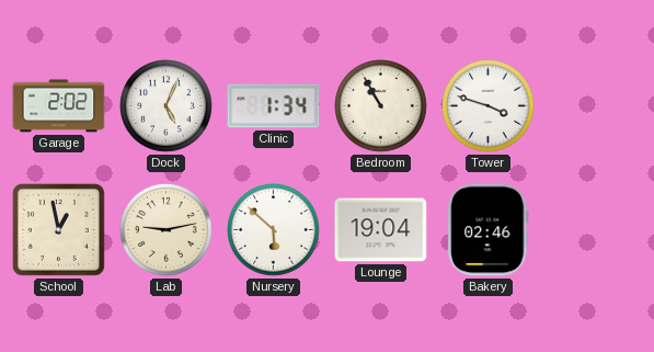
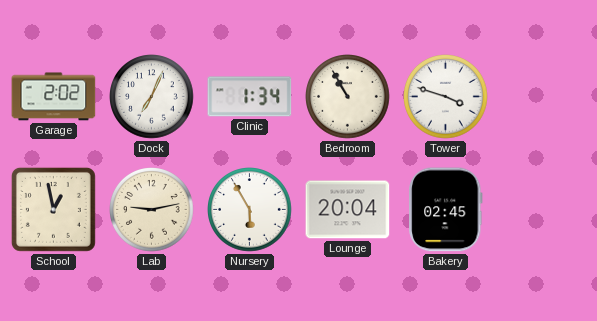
Dock: 5:04 -> 7:04 (152, 97)
Nursery: 5:52 -> 5:55 (250, 210)
Lounge: 19:04 -> 20:04 (348, 210)
Bakery: 02:46 -> 02:45 (446, 210)
